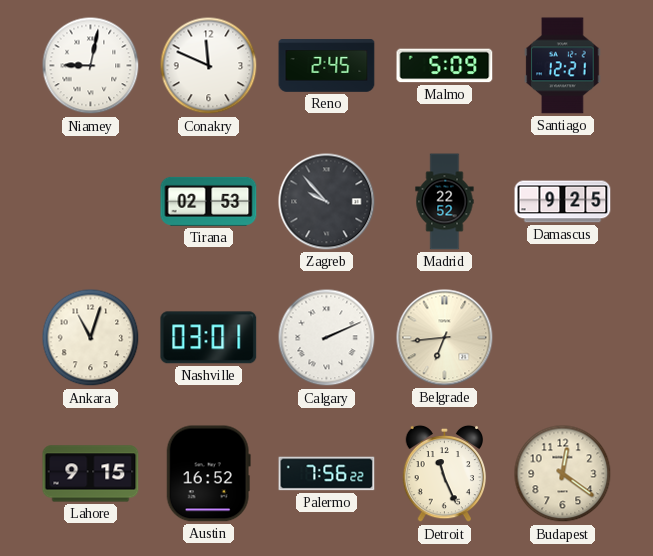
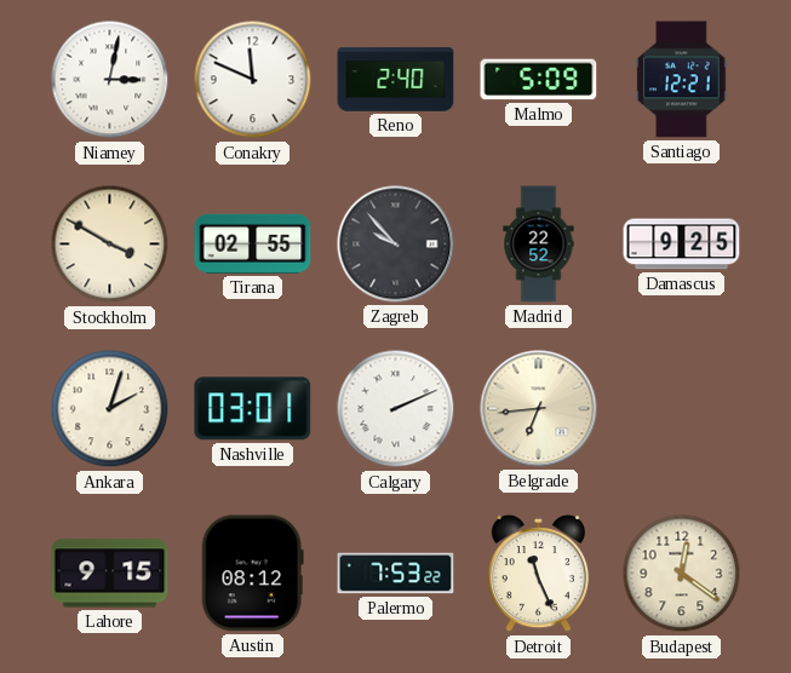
Niamey: 9:02 -> 3:02 (110, 80)
Reno: 2:45 -> 2:40 (396, 80)
Stockholm: none -> 3:50 (110, 245)
Tirana: 02:53 -> 02:55 (253, 243)
Ankara: 11:03 -> 2:03 (110, 409)
Austin: 16:52 -> 08:12 (252, 574)
Palermo: 7:56 -> 7:53 (396, 574)
